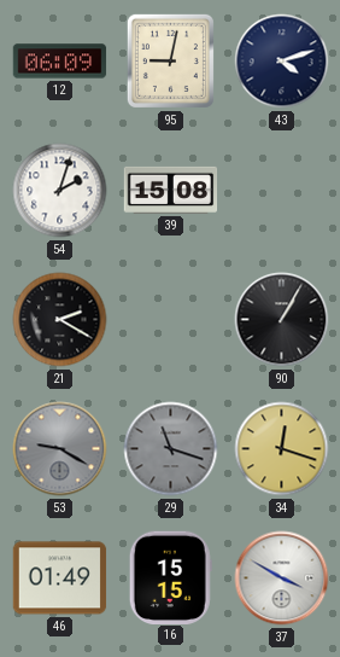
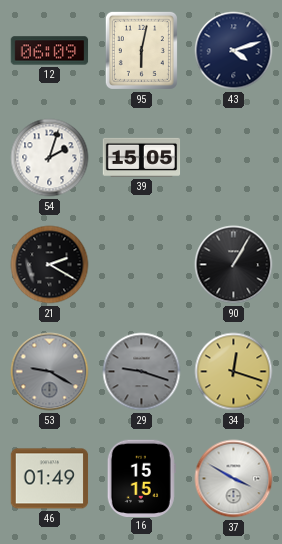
95: 9:02 -> 6:02 (141, 50)
39: 15:08 -> 15:05 (142, 157)
29: 11:18 -> 9:18 (142, 372)
